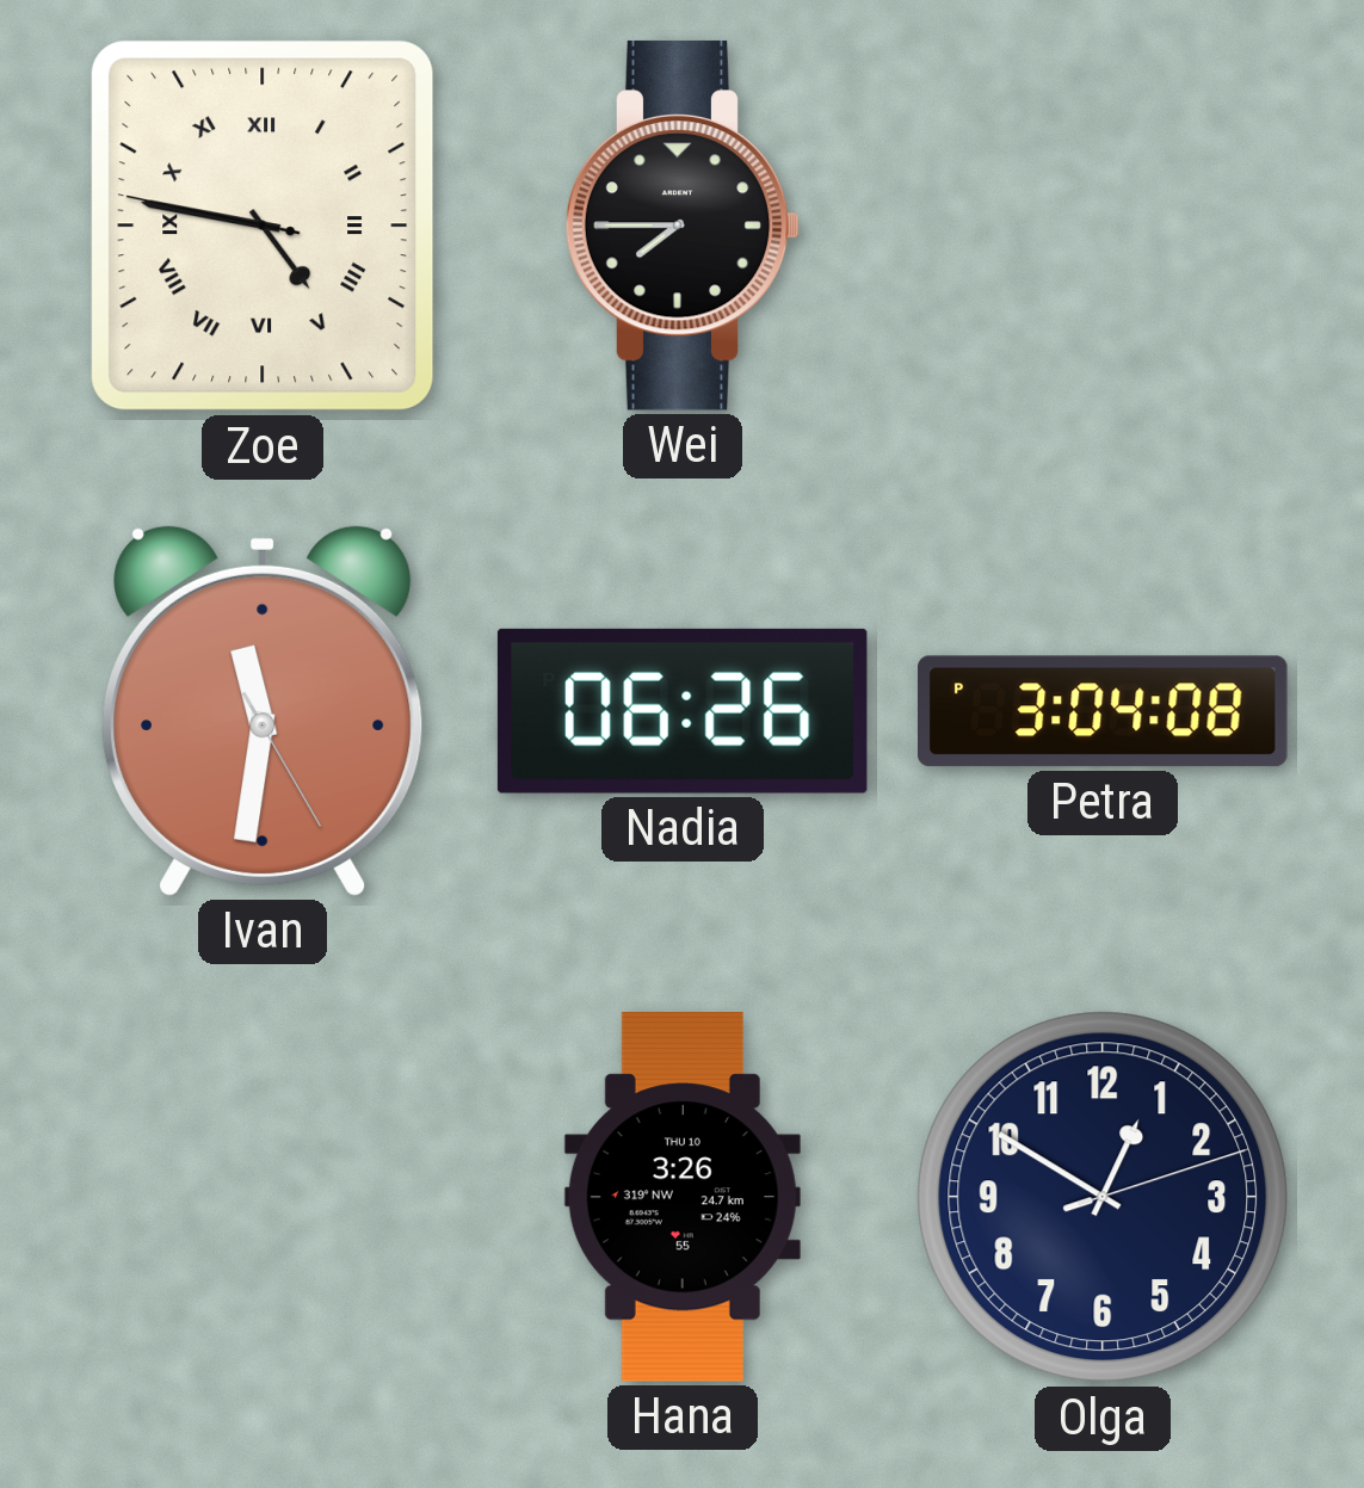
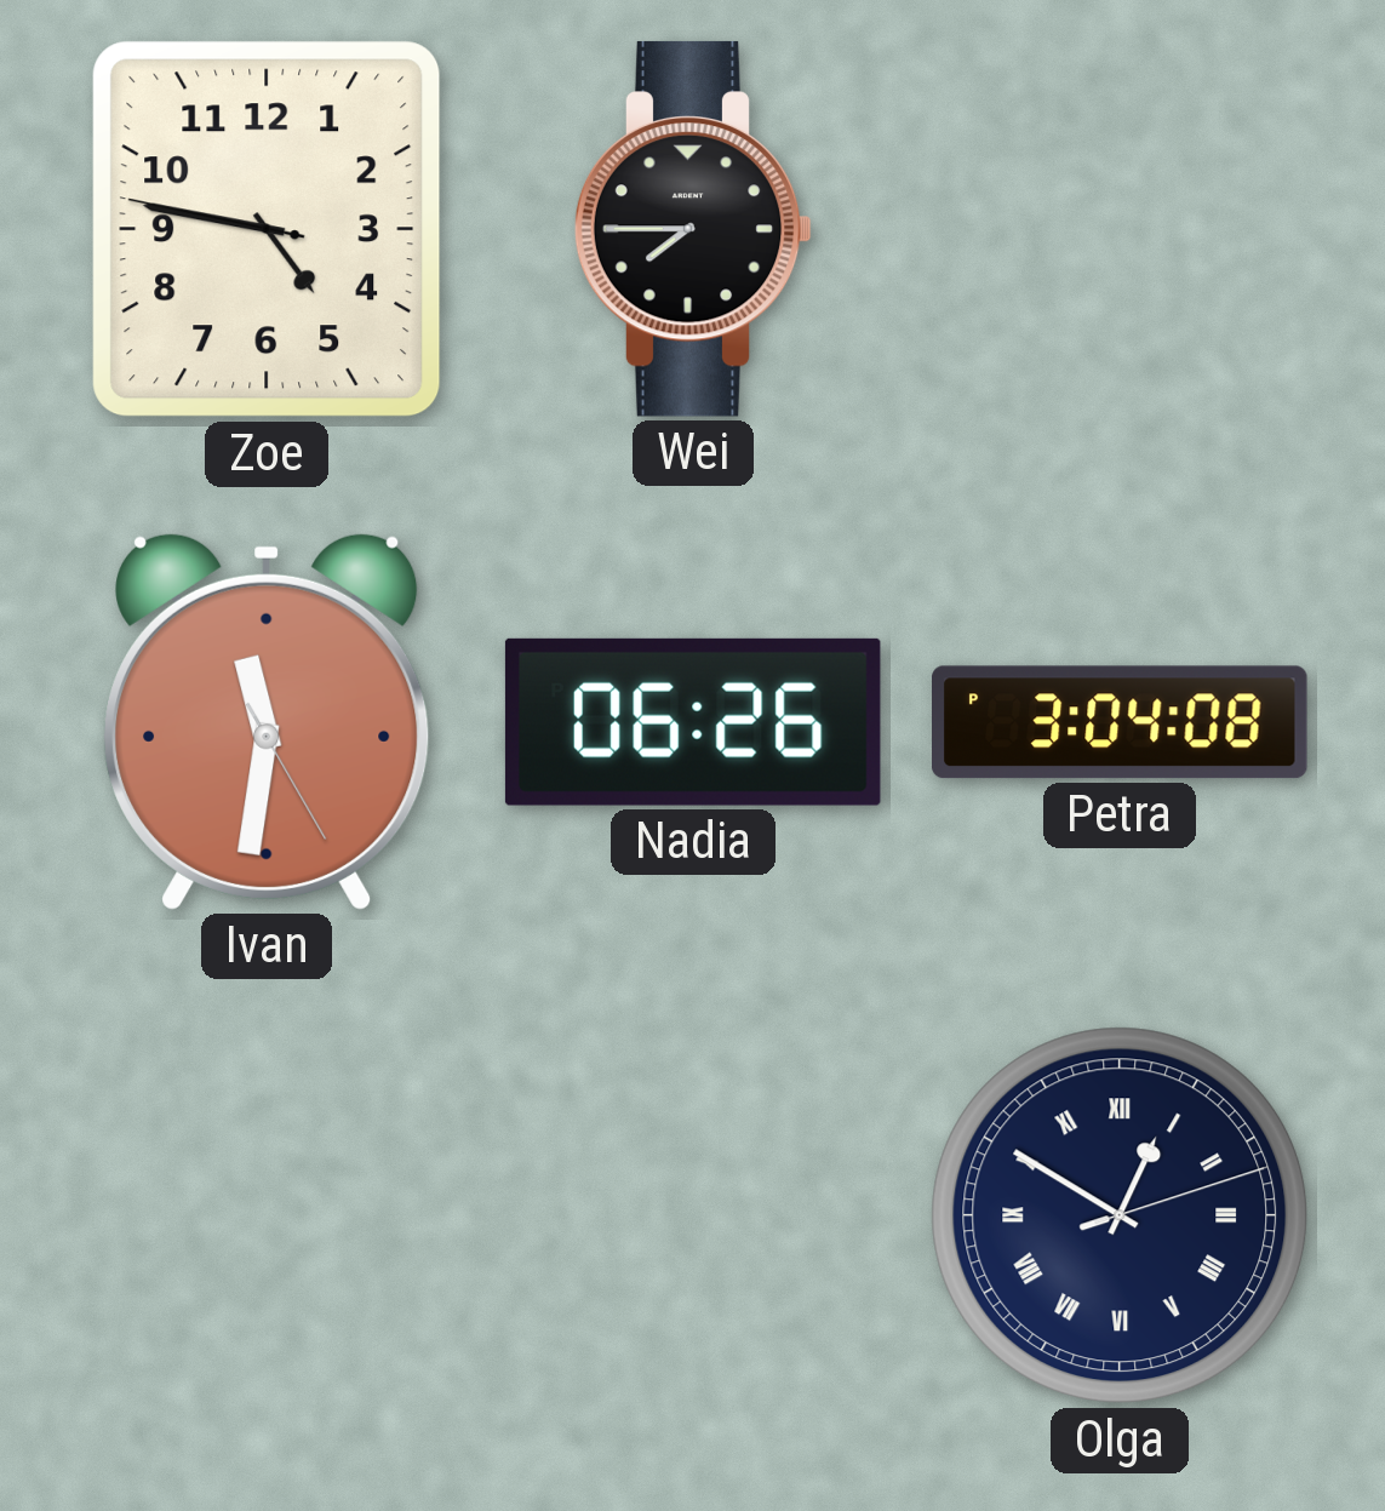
Zoe numerals: Roman -> Arabic (267, 229)
Hana: 3:26 -> none (683, 1198)
Olga numerals: Arabic -> Roman (1120, 1215)
